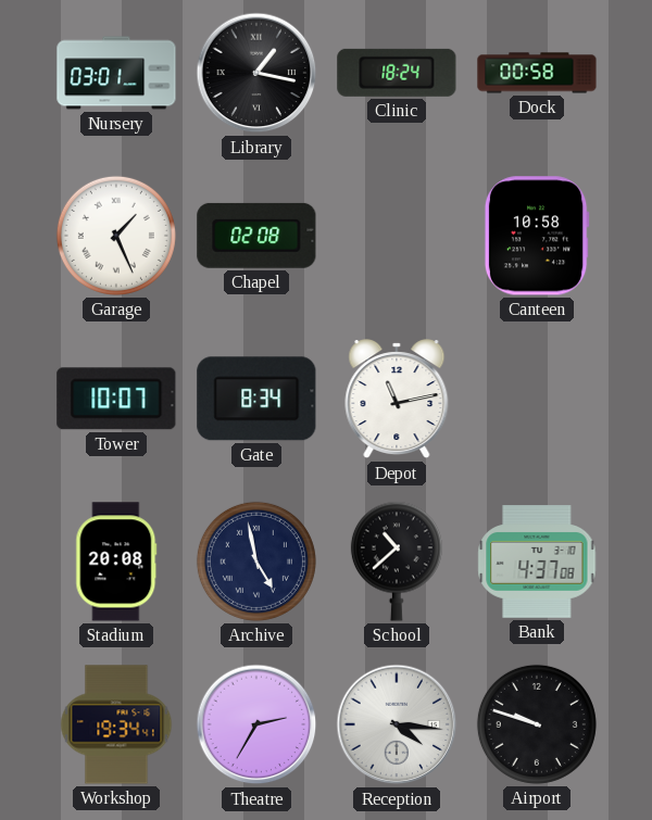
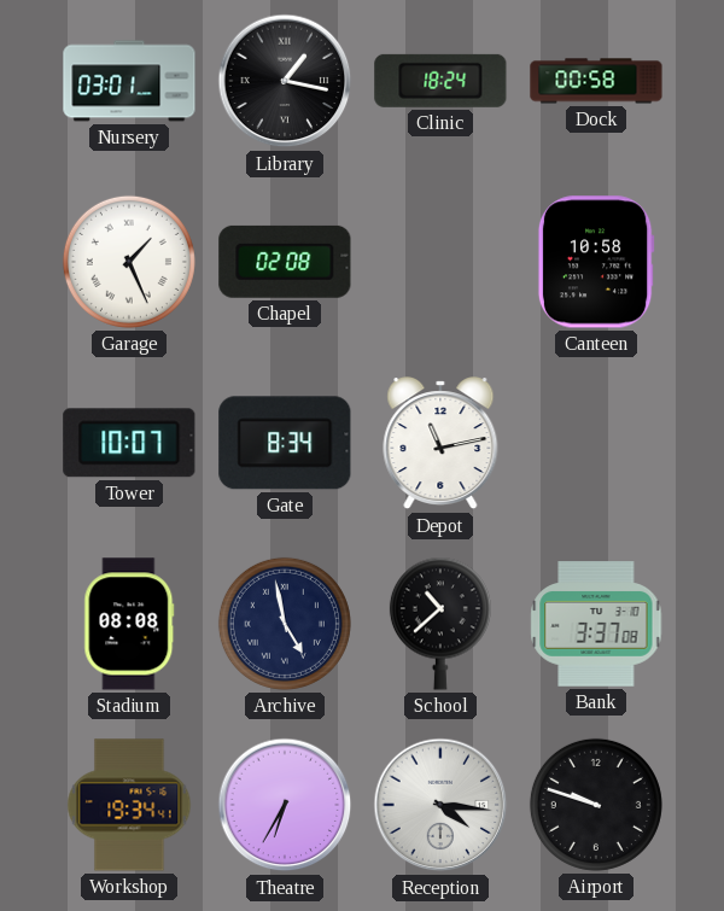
Stadium: 20:08 -> 08:08 (129, 624)
Bank: 4:37 -> 3:37 (596, 624)
Theatre: 2:35 -> 6:35 (285, 805)
